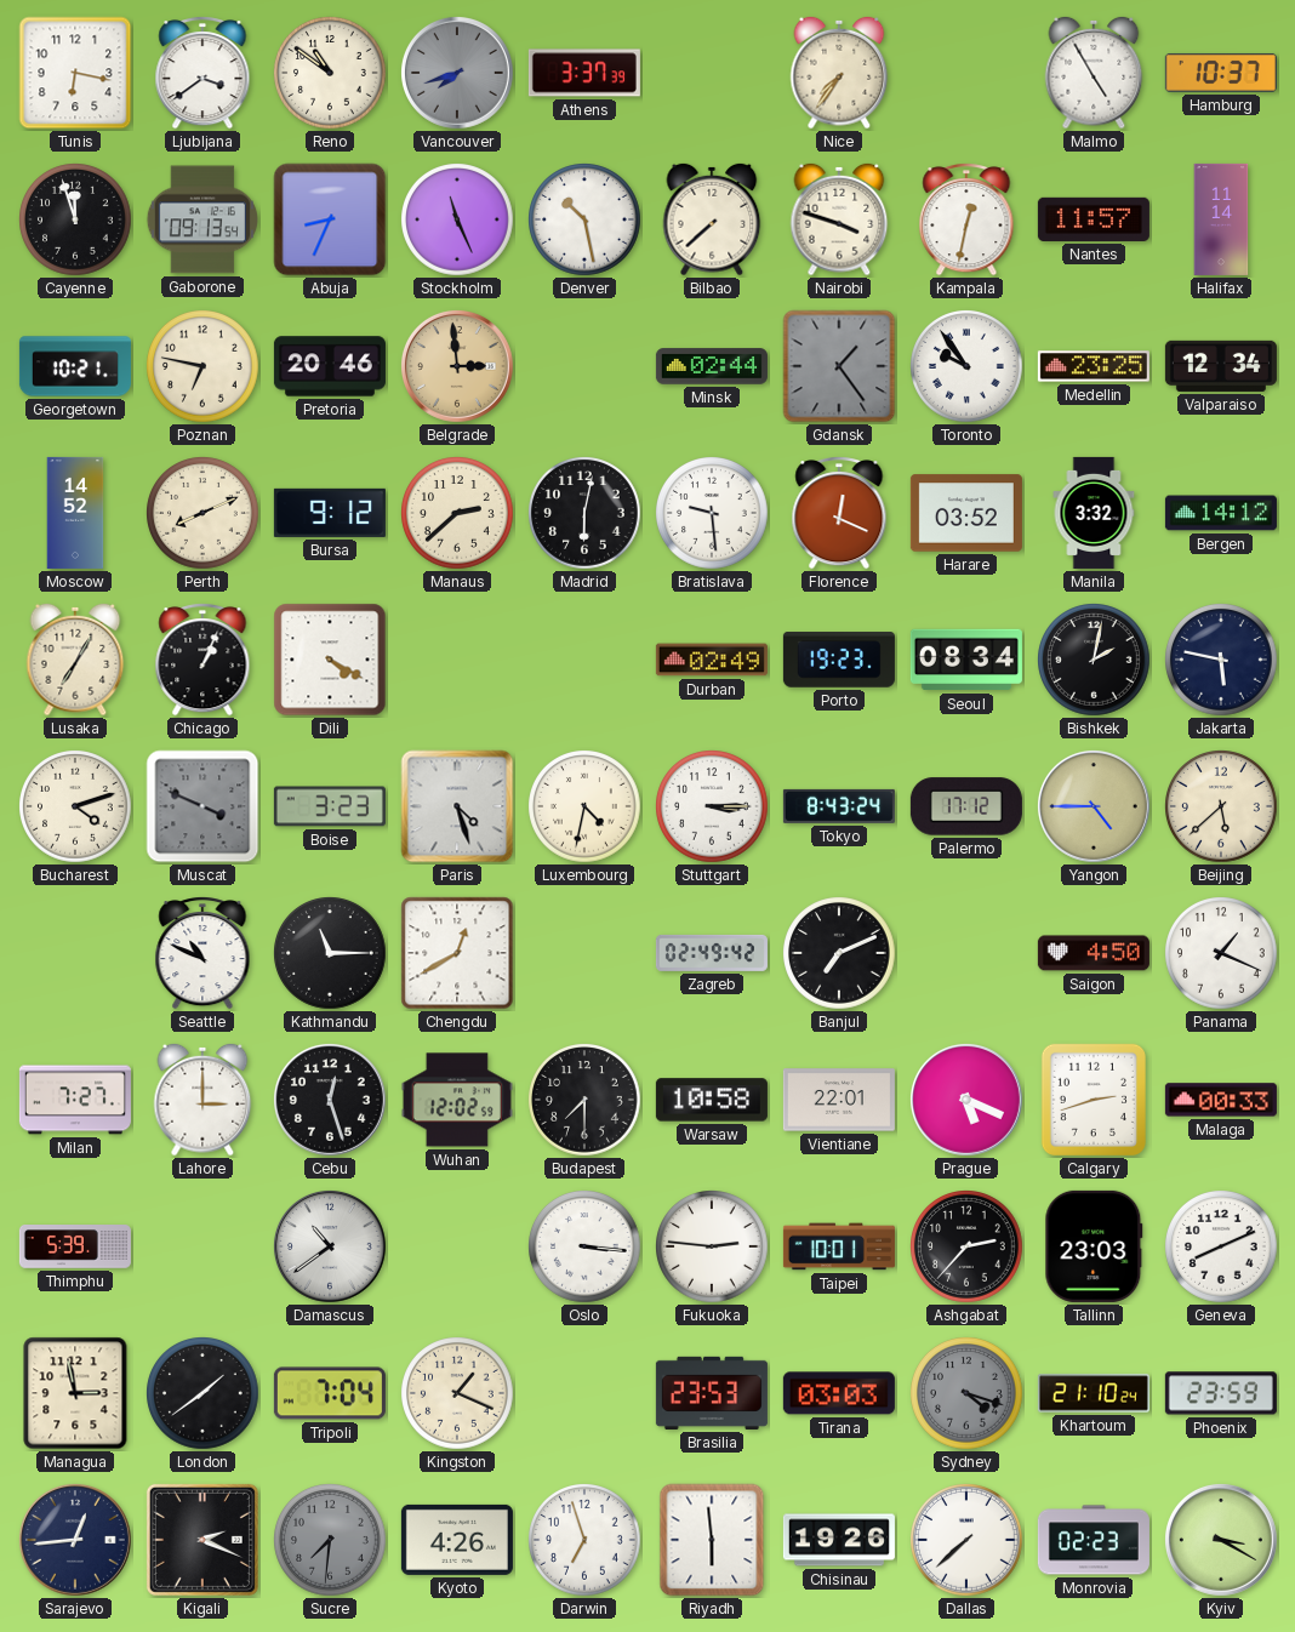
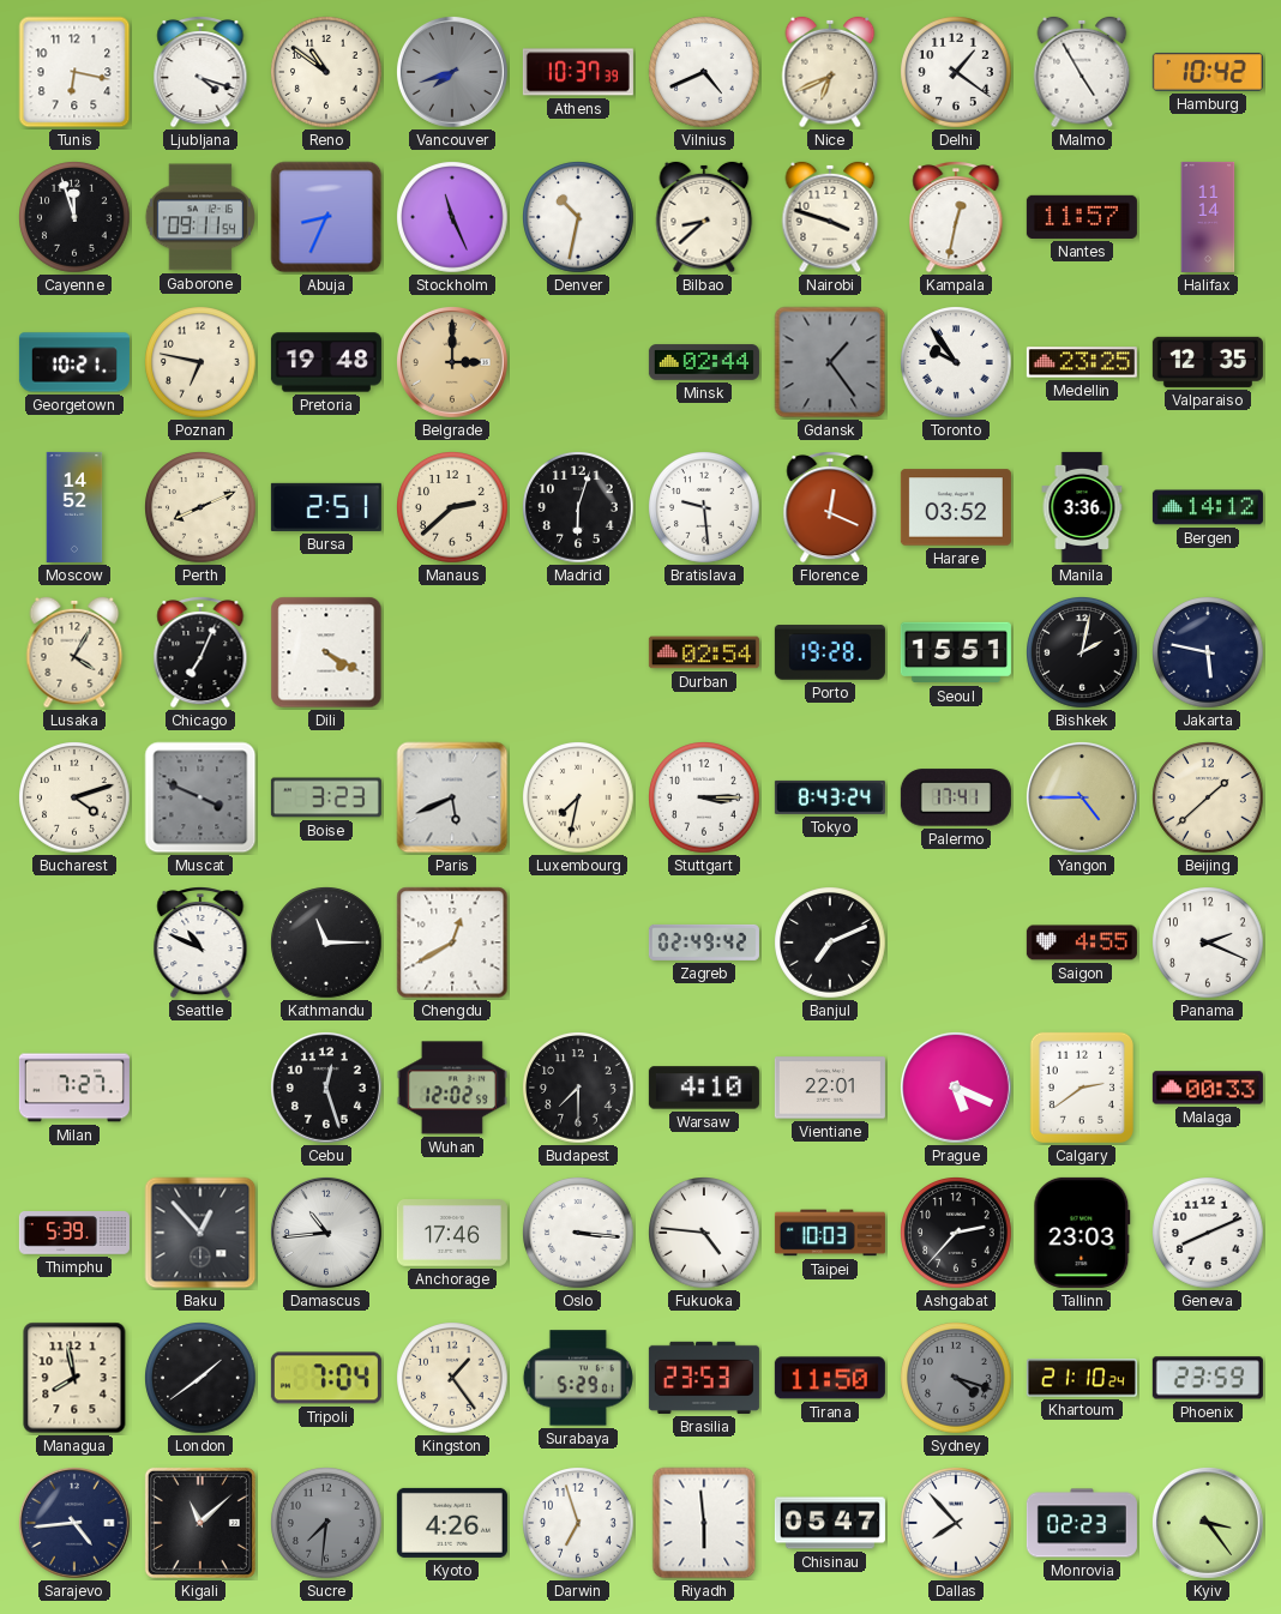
Ljubljana: 3:39 -> 4:18 (200, 73)
Athens: 3:37 -> 10:37 (578, 72)
Vilnius: none -> 4:41 (704, 72)
Nice: 7:36 -> 6:41 (830, 72)
Delhi: none -> 1:21 (956, 72)
Hamburg: 10:37 -> 10:42 (1208, 72)
Gaborone: 09:13 -> 09:11 (200, 217)
Denver: 10:28 -> 10:32 (578, 217)
Bilbao: 7:38 -> 8:38 (704, 217)
Pretoria: 20:46 -> 19:48 (326, 362)
Belgrade: 2:59 -> 3:00 (452, 362)
Valparaiso: 12:34 -> 12:35 (1208, 362)
Bursa: 9:12 -> 2:51 (326, 507)
Madrid: 6:02 -> 6:03 (578, 507)
Manila: 3:32 -> 3:36 (1082, 507)
Lusaka: 7:05 -> 4:05 (74, 652)
Chicago: 1:04 -> 7:04 (200, 654)
Durban: 02:49 -> 02:54 (704, 652)
Porto: 19:23 -> 19:28 (830, 652)
Seoul: 08:34 -> 15:51 (956, 652)
Paris: 4:27 -> 5:41 (452, 797)
Luxembourg: 4:32 -> 7:32 (578, 797)
Palermo: 17:12 -> 17:41 (956, 797)
Beijing: 5:38 -> 1:38 (1208, 797)
Saigon: 4:50 -> 4:55 (1082, 942)
Panama: 1:19 -> 2:19 (1208, 942)
Lahore: 3:00 -> none (202, 1100)
Warsaw: 10:58 -> 4:10 (704, 1088)
Calgary: 2:42 -> 2:39 (1082, 1088)
Baku: none -> 12:53 (200, 1233)
Damascus: 10:39 -> 10:44 (326, 1233)
Anchorage: none -> 17:46 (452, 1234)
Fukuoka: 2:46 -> 4:46 (704, 1233)
Taipei: 10:01 -> 10:03 (830, 1233)
Managua: 2:58 -> 7:58 (74, 1378)
Kingston: 1:19 -> 1:24 (452, 1378)
Surabaya: none -> 5:29 (578, 1378)
Tirana: 03:03 -> 11:50 (830, 1378)
Sarajevo: 12:44 -> 4:44 (74, 1523)
Kigali: 2:19 -> 11:08 (200, 1523)
Chisinau: 19:26 -> 05:47 (830, 1523)
Dallas: 7:38 -> 7:53 (956, 1523)
Kyiv: 3:20 -> 3:24 (1208, 1523)
